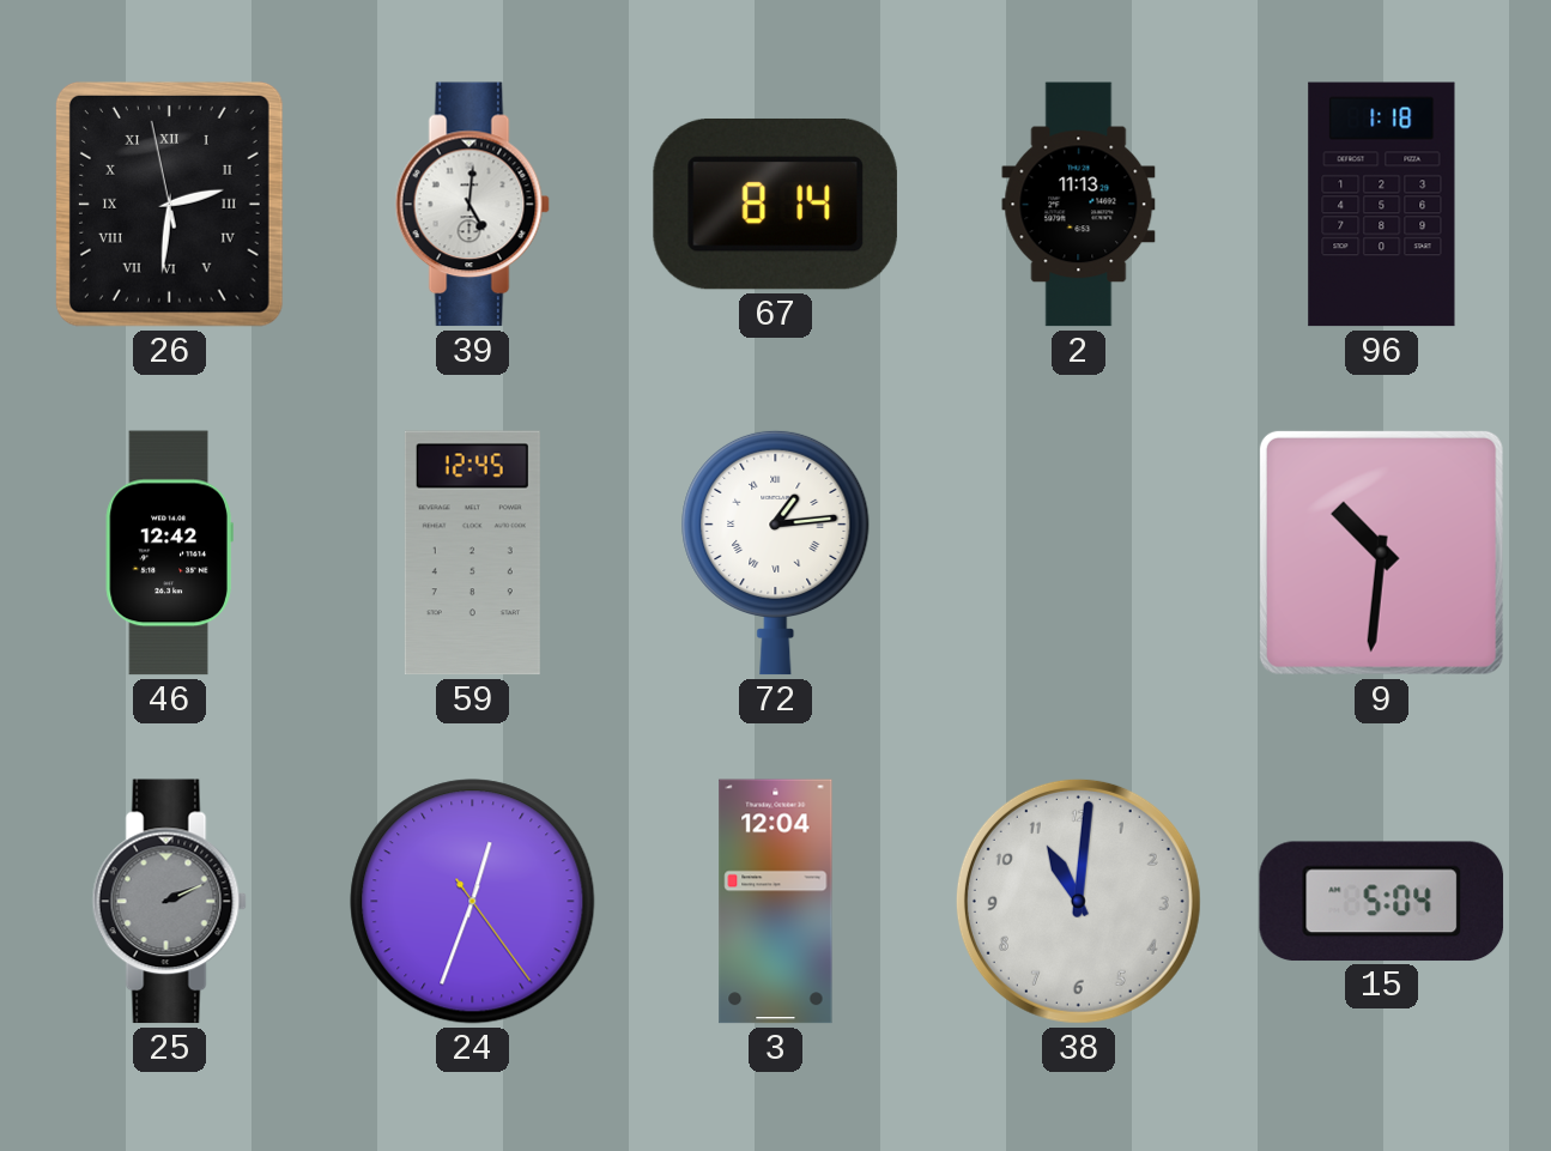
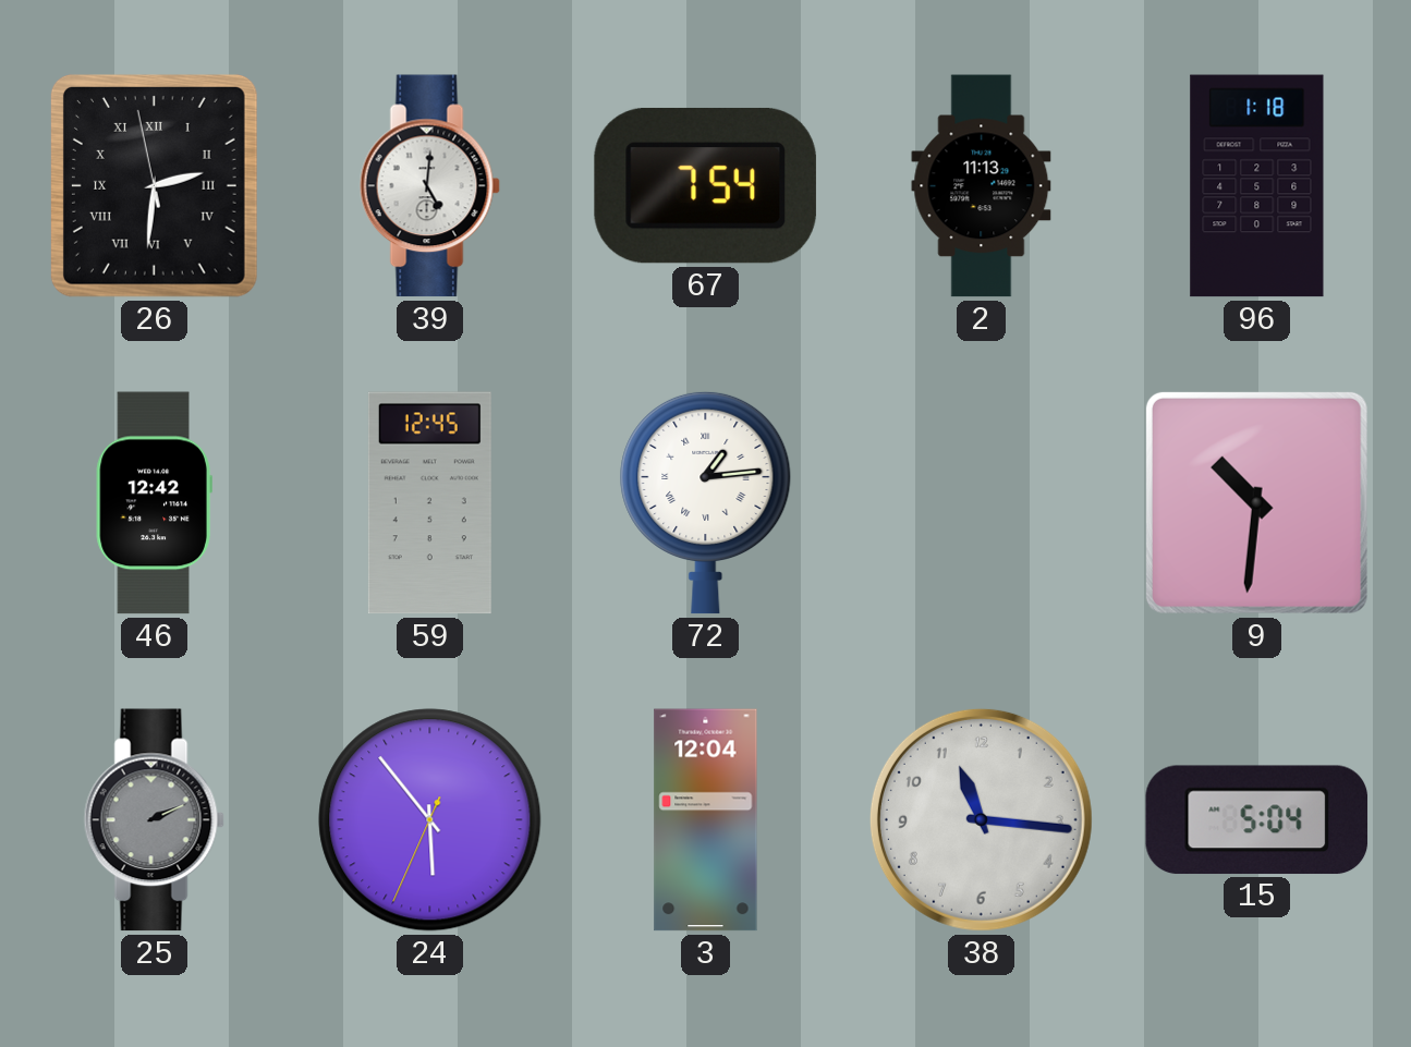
67: 8:14 -> 7:54 (705, 185)
24: 12:33 -> 5:53 (430, 820)
38: 11:01 -> 11:16 (981, 819)
